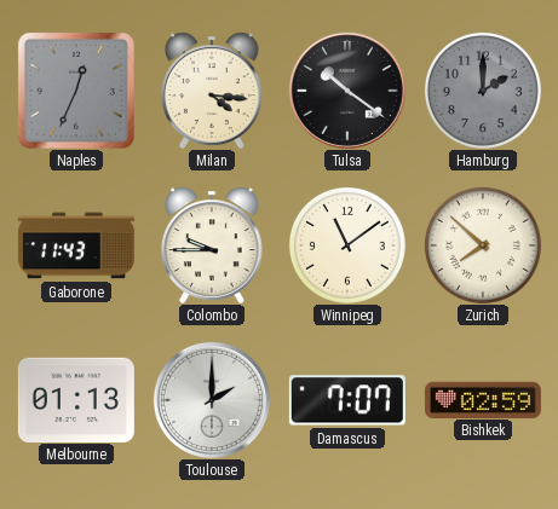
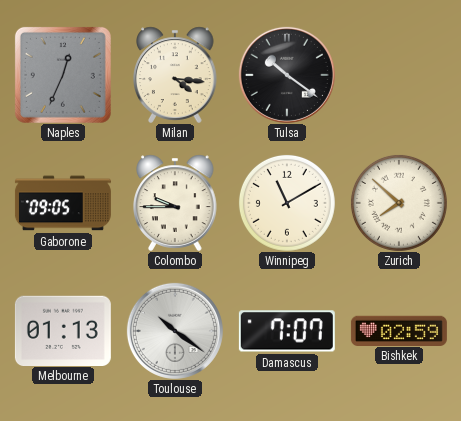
Hamburg: 2:00 -> none (483, 91)
Gaborone: 11:43 -> 09:05 (63, 203)
Winnipeg: 11:09 -> 11:10 (287, 203)
Toulouse: 2:00 -> 10:21 (175, 331)
